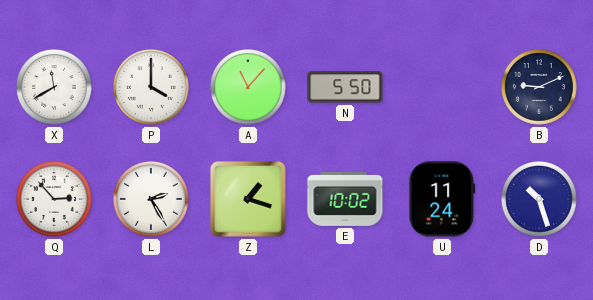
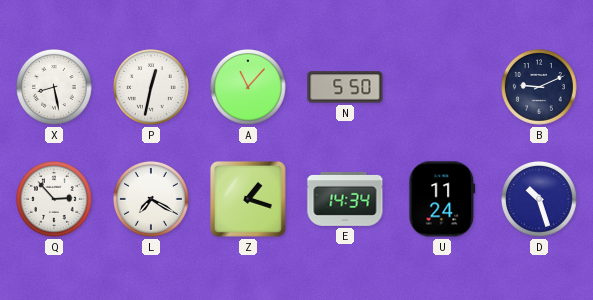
X: 11:40 -> 8:28 (55, 88)
P: 4:00 -> 12:32 (152, 88)
L: 2:25 -> 7:20 (152, 200)
E: 10:02 -> 14:34 (345, 199)
